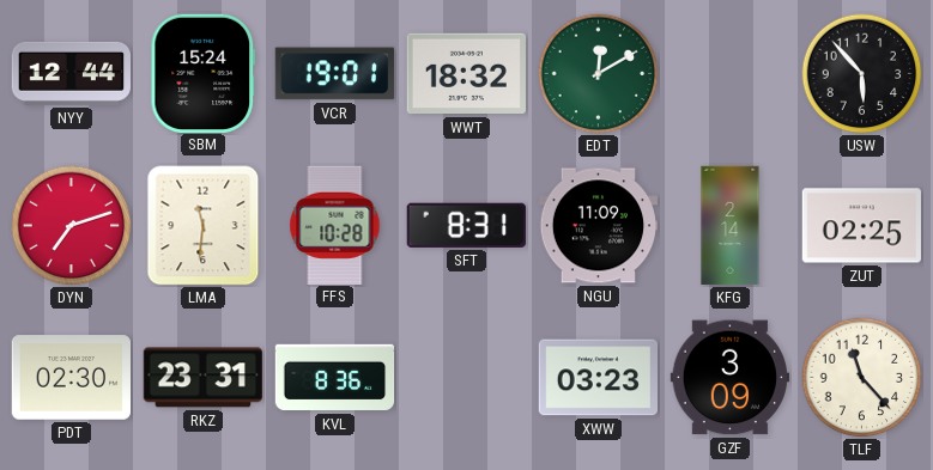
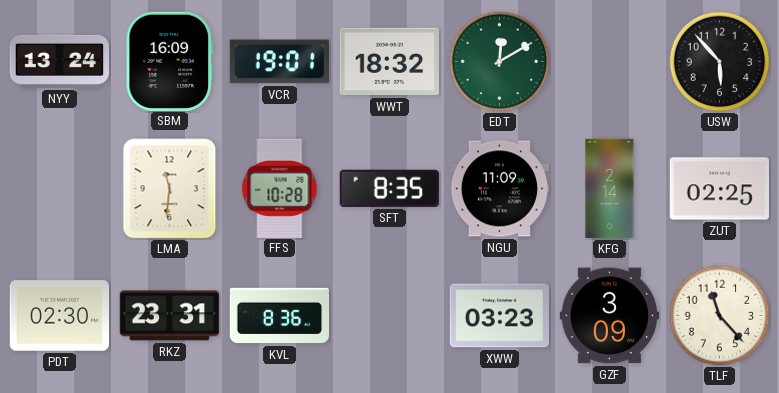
NYY: 12:44 -> 13:24 (59, 61)
SBM: 15:24 -> 16:09 (169, 61)
DYN: 7:12 -> none (72, 226)
SFT: 8:31 -> 8:35 (389, 188)
